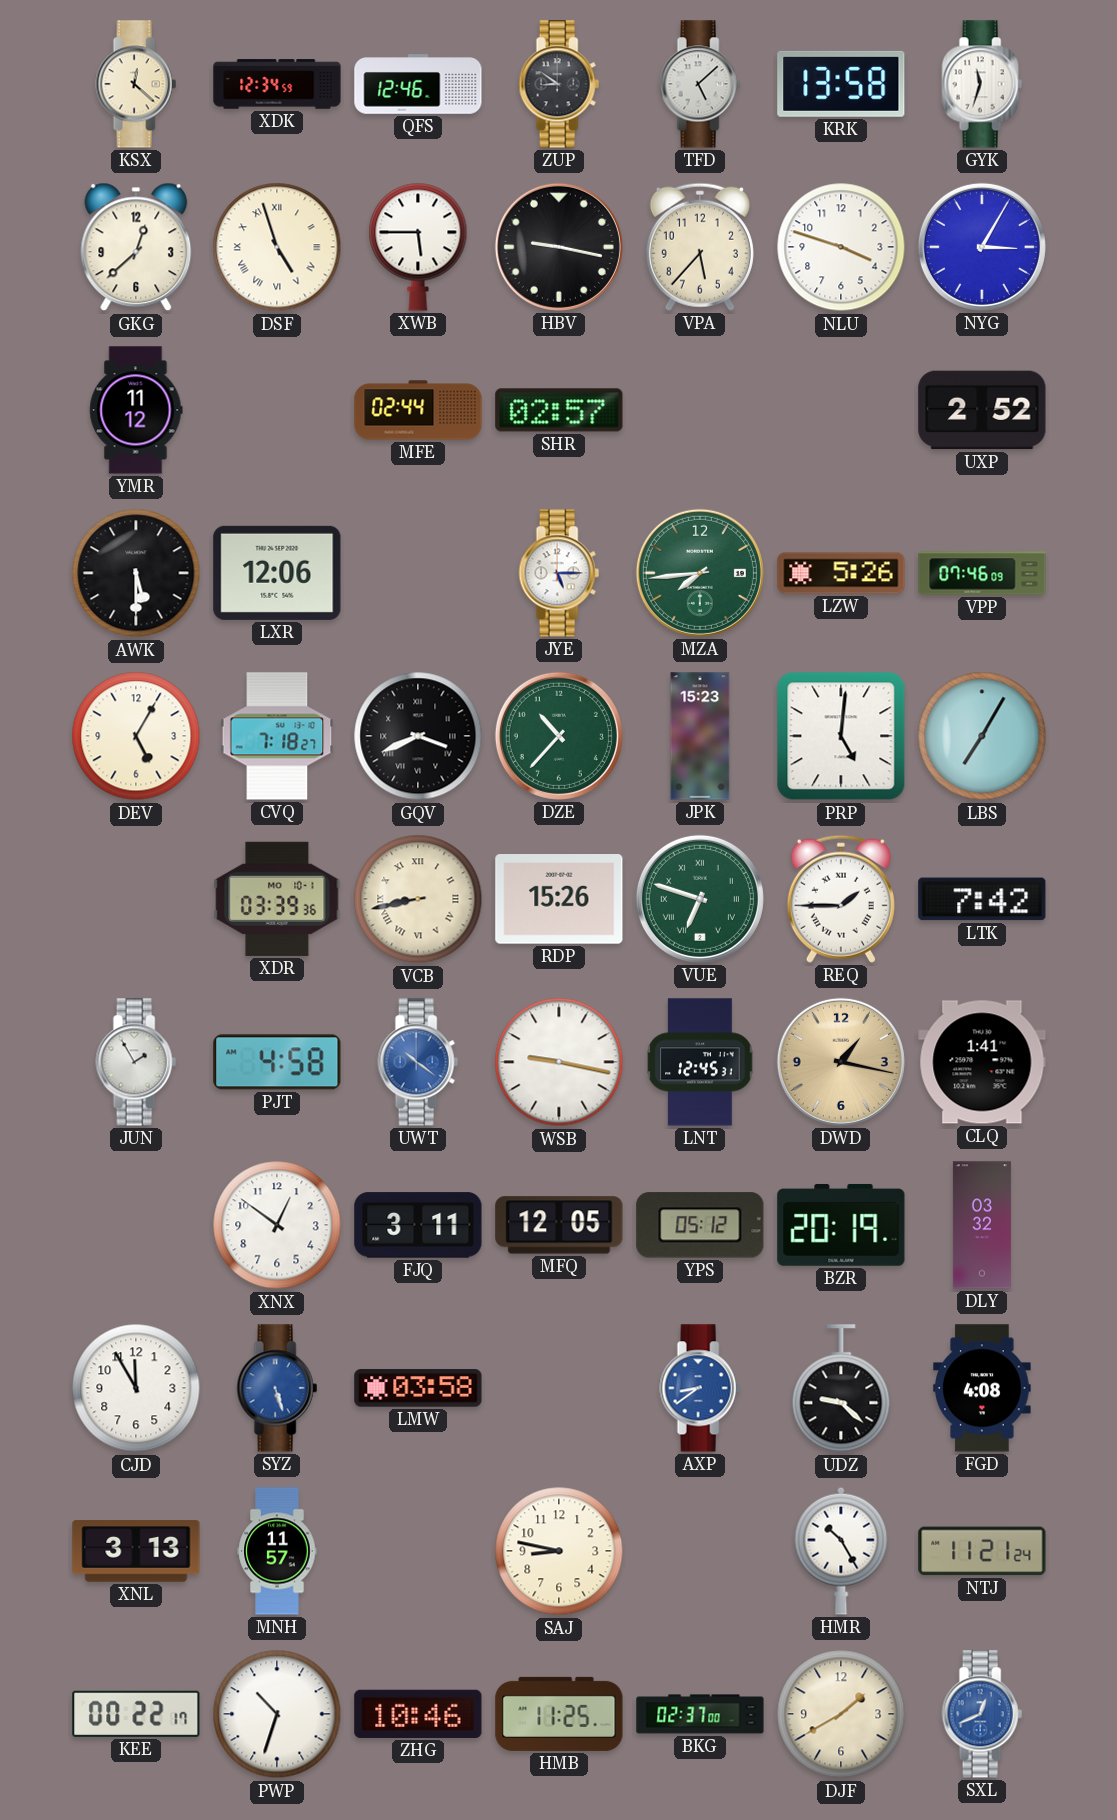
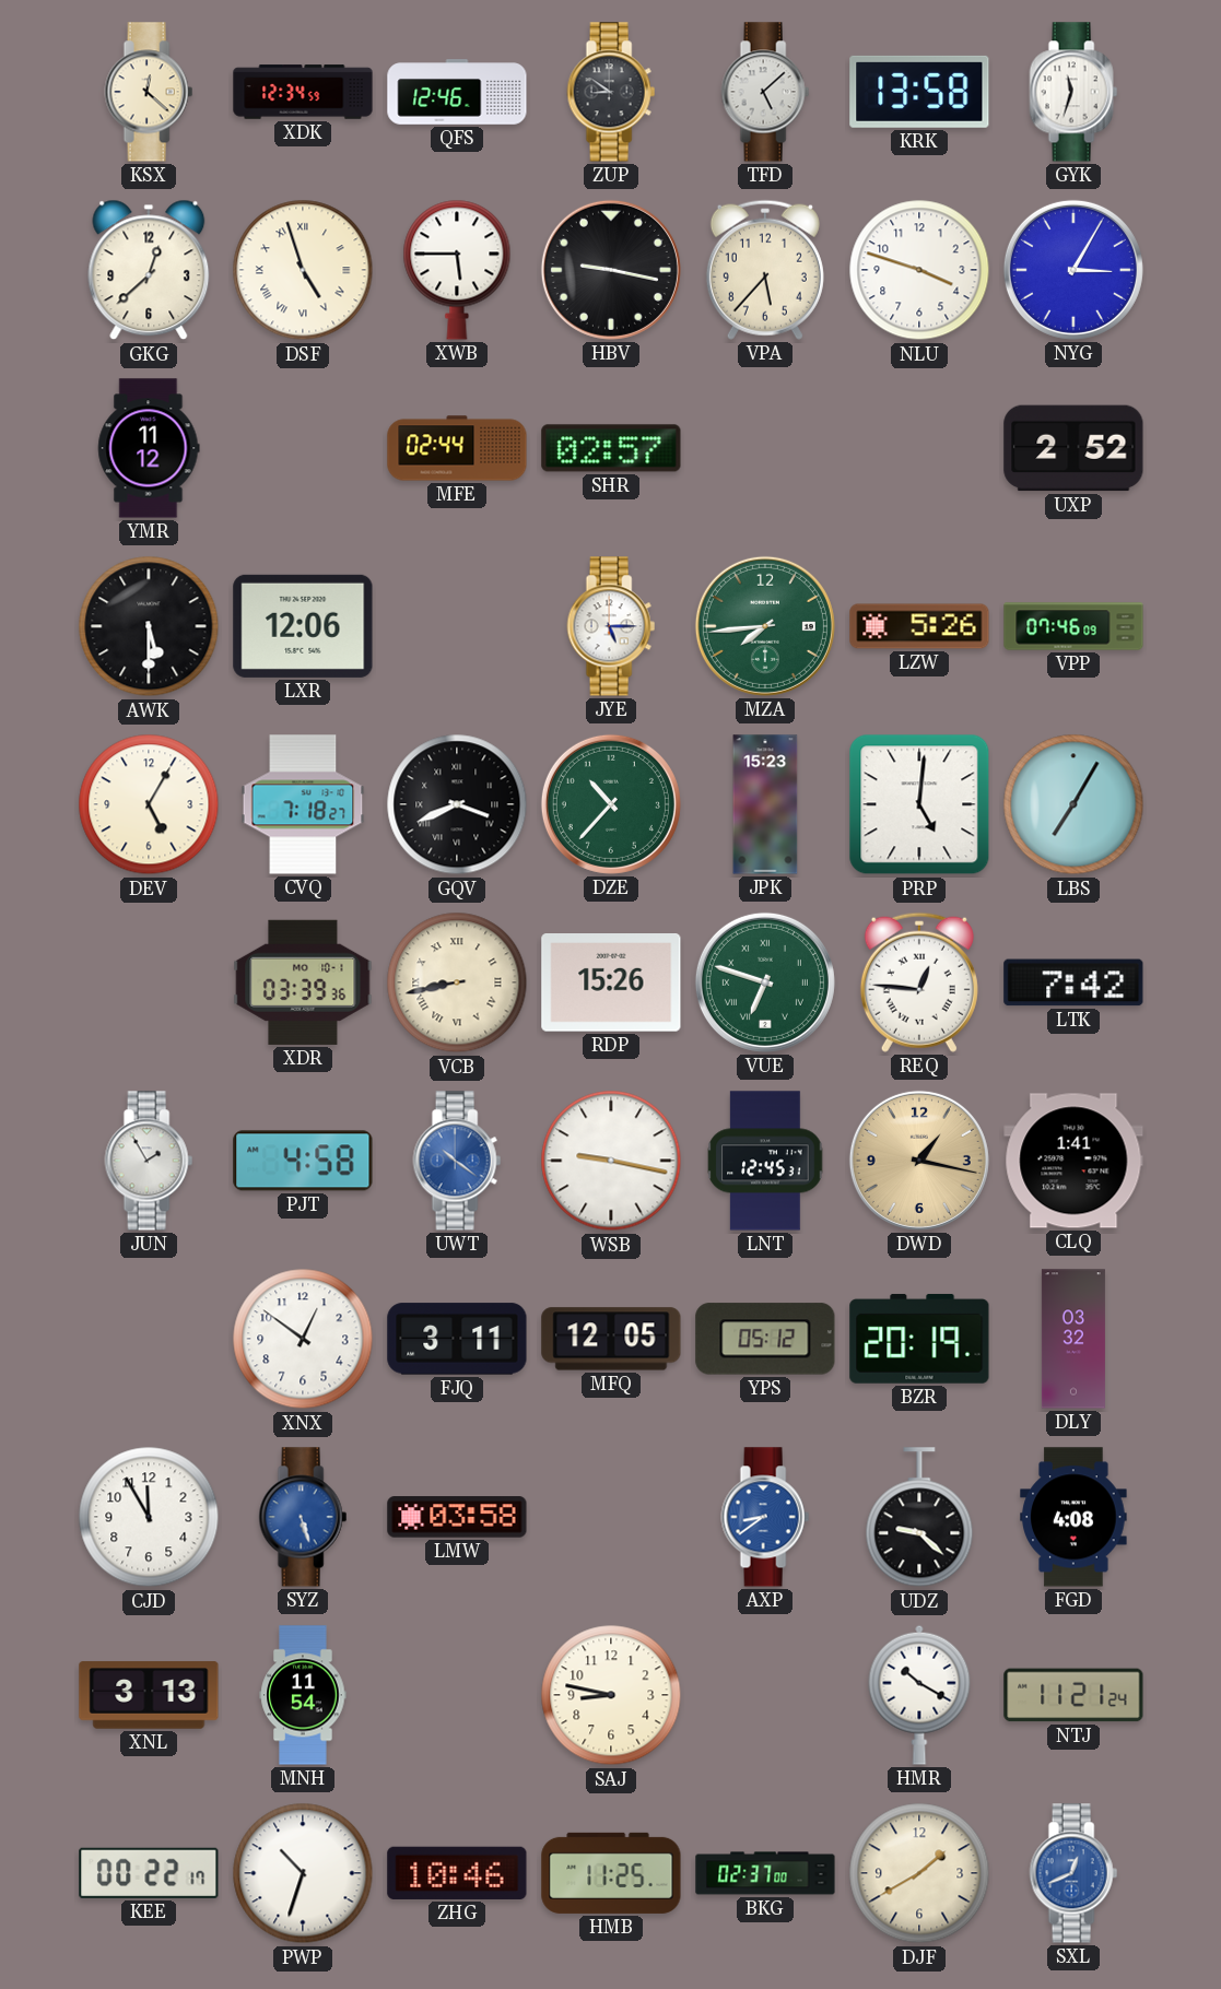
REQ: 1:45 -> 12:46 (919, 982)
MNH: 11:57 -> 11:54 (303, 1695)
HMR: 10:25 -> 10:20 (919, 1695)
